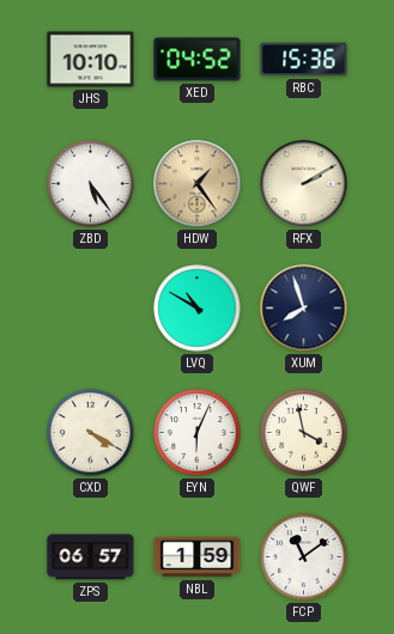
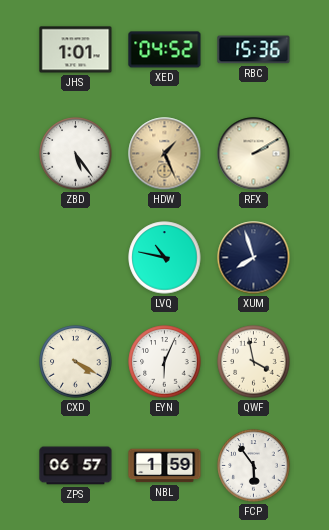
JHS: 10:10 -> 1:01 (76, 50)
HDW: 1:24 -> 1:26 (165, 154)
LVQ: 10:50 -> 10:47 (165, 258)
FCP: 11:09 -> 5:54 (254, 466)
